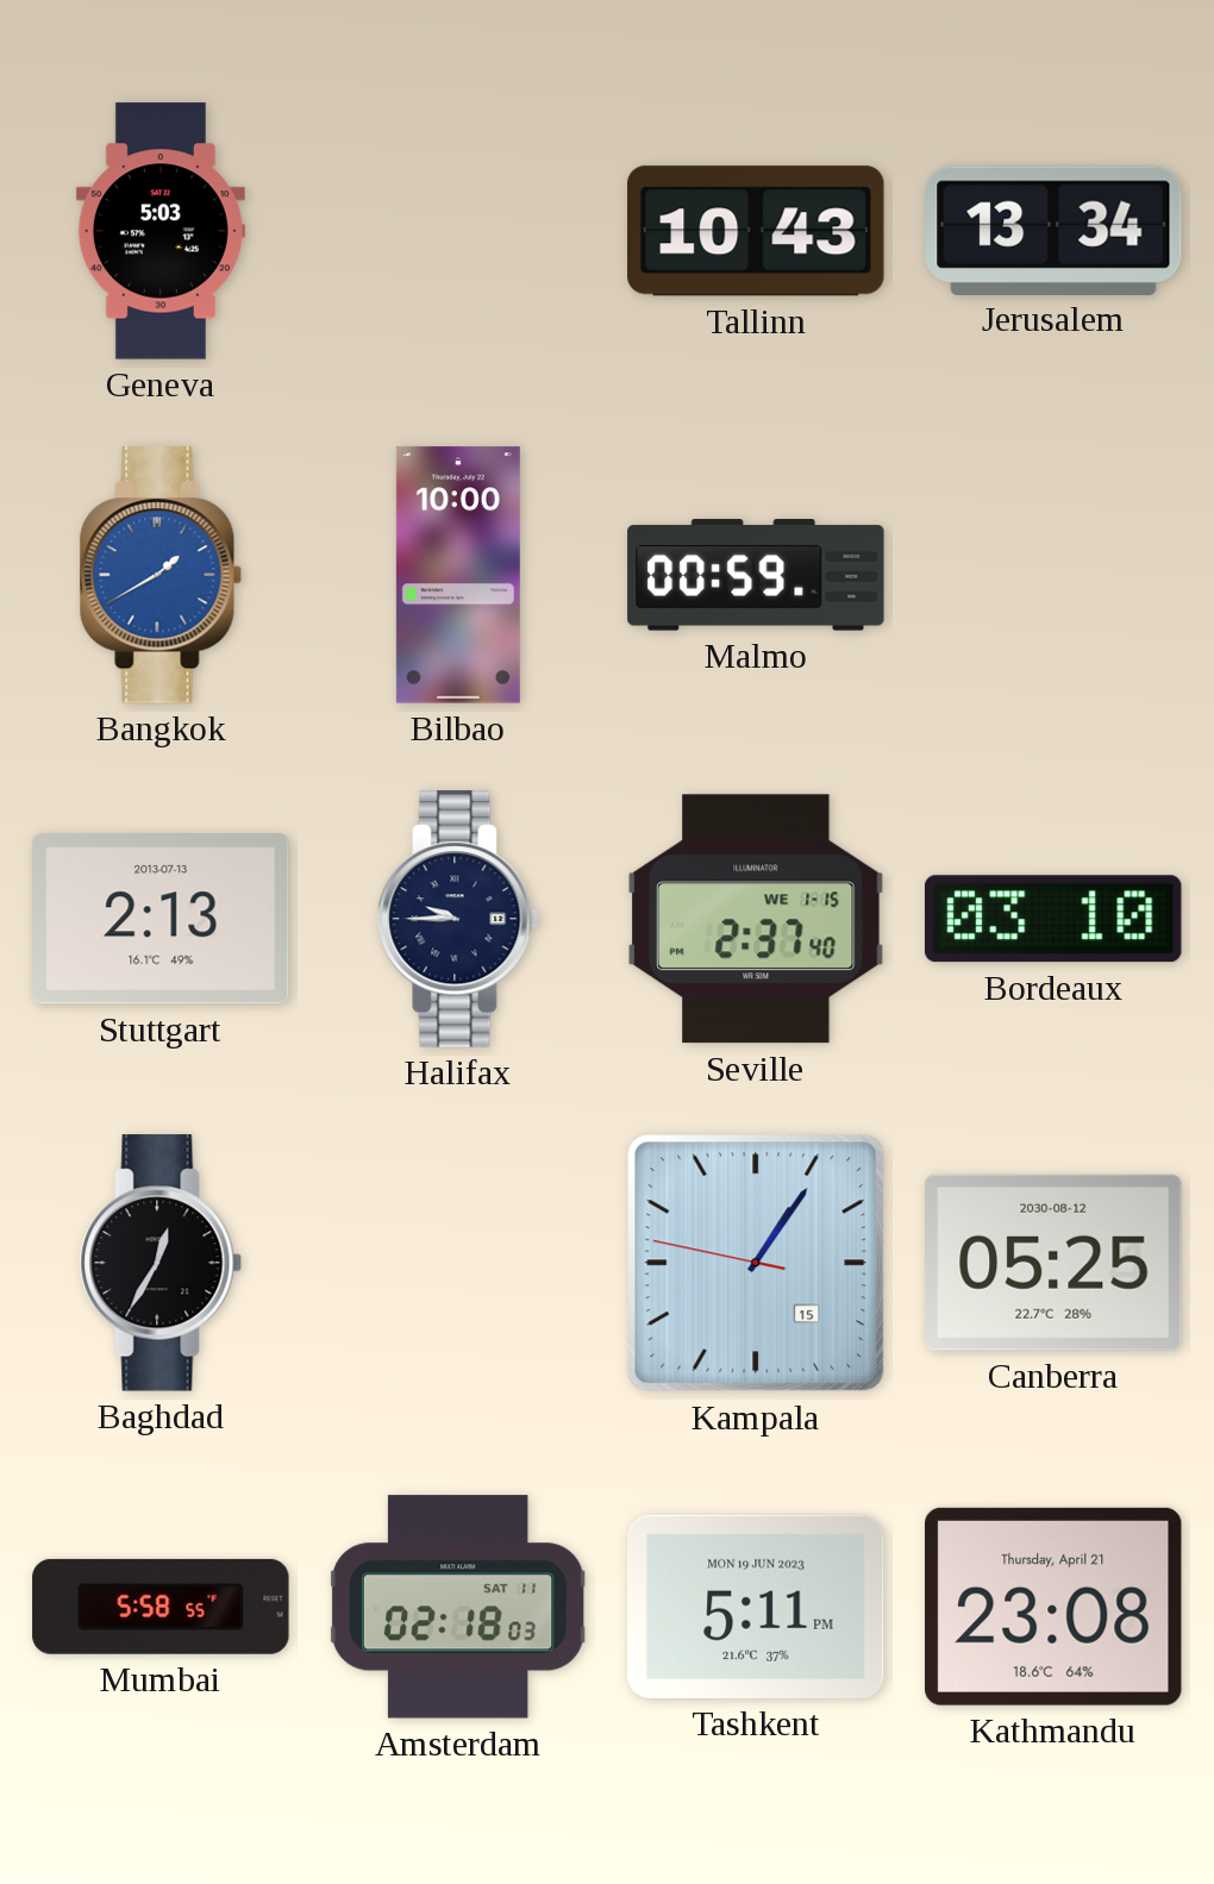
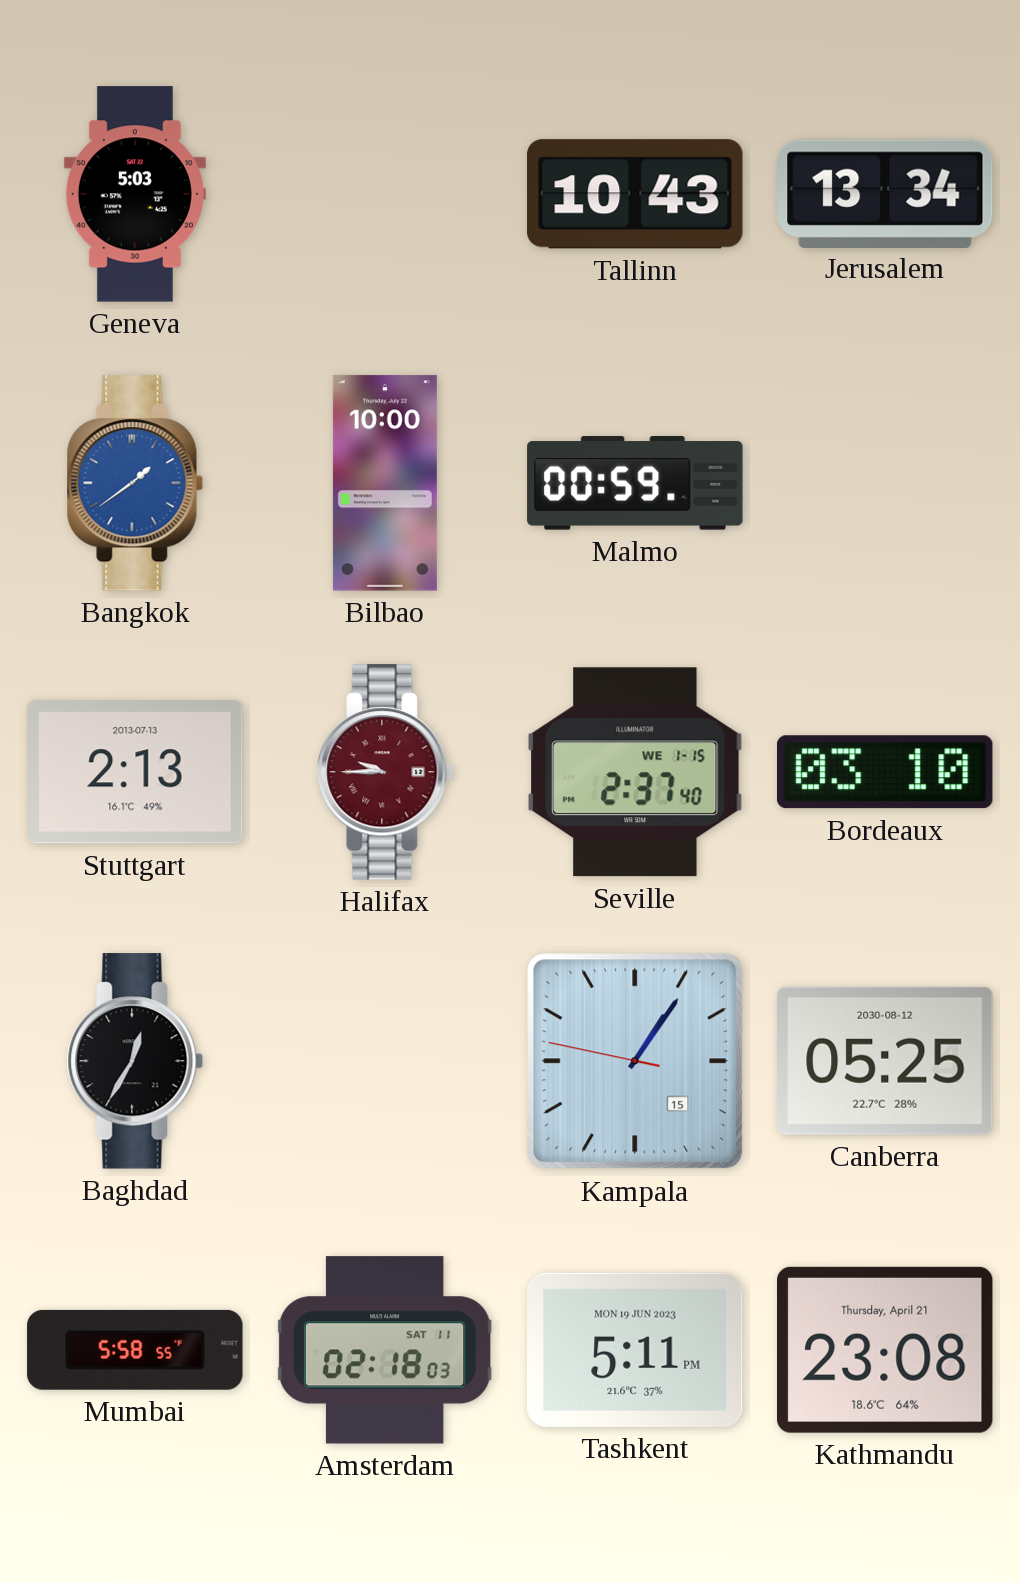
Bangkok: 1:40 -> 1:39 (135, 483)
Halifax dial: navy -> burgundy (385, 772)
